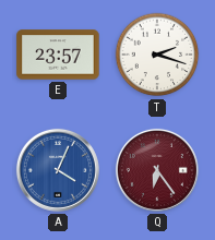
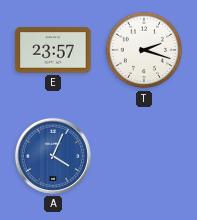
Q: 6:24 -> none (157, 170)
